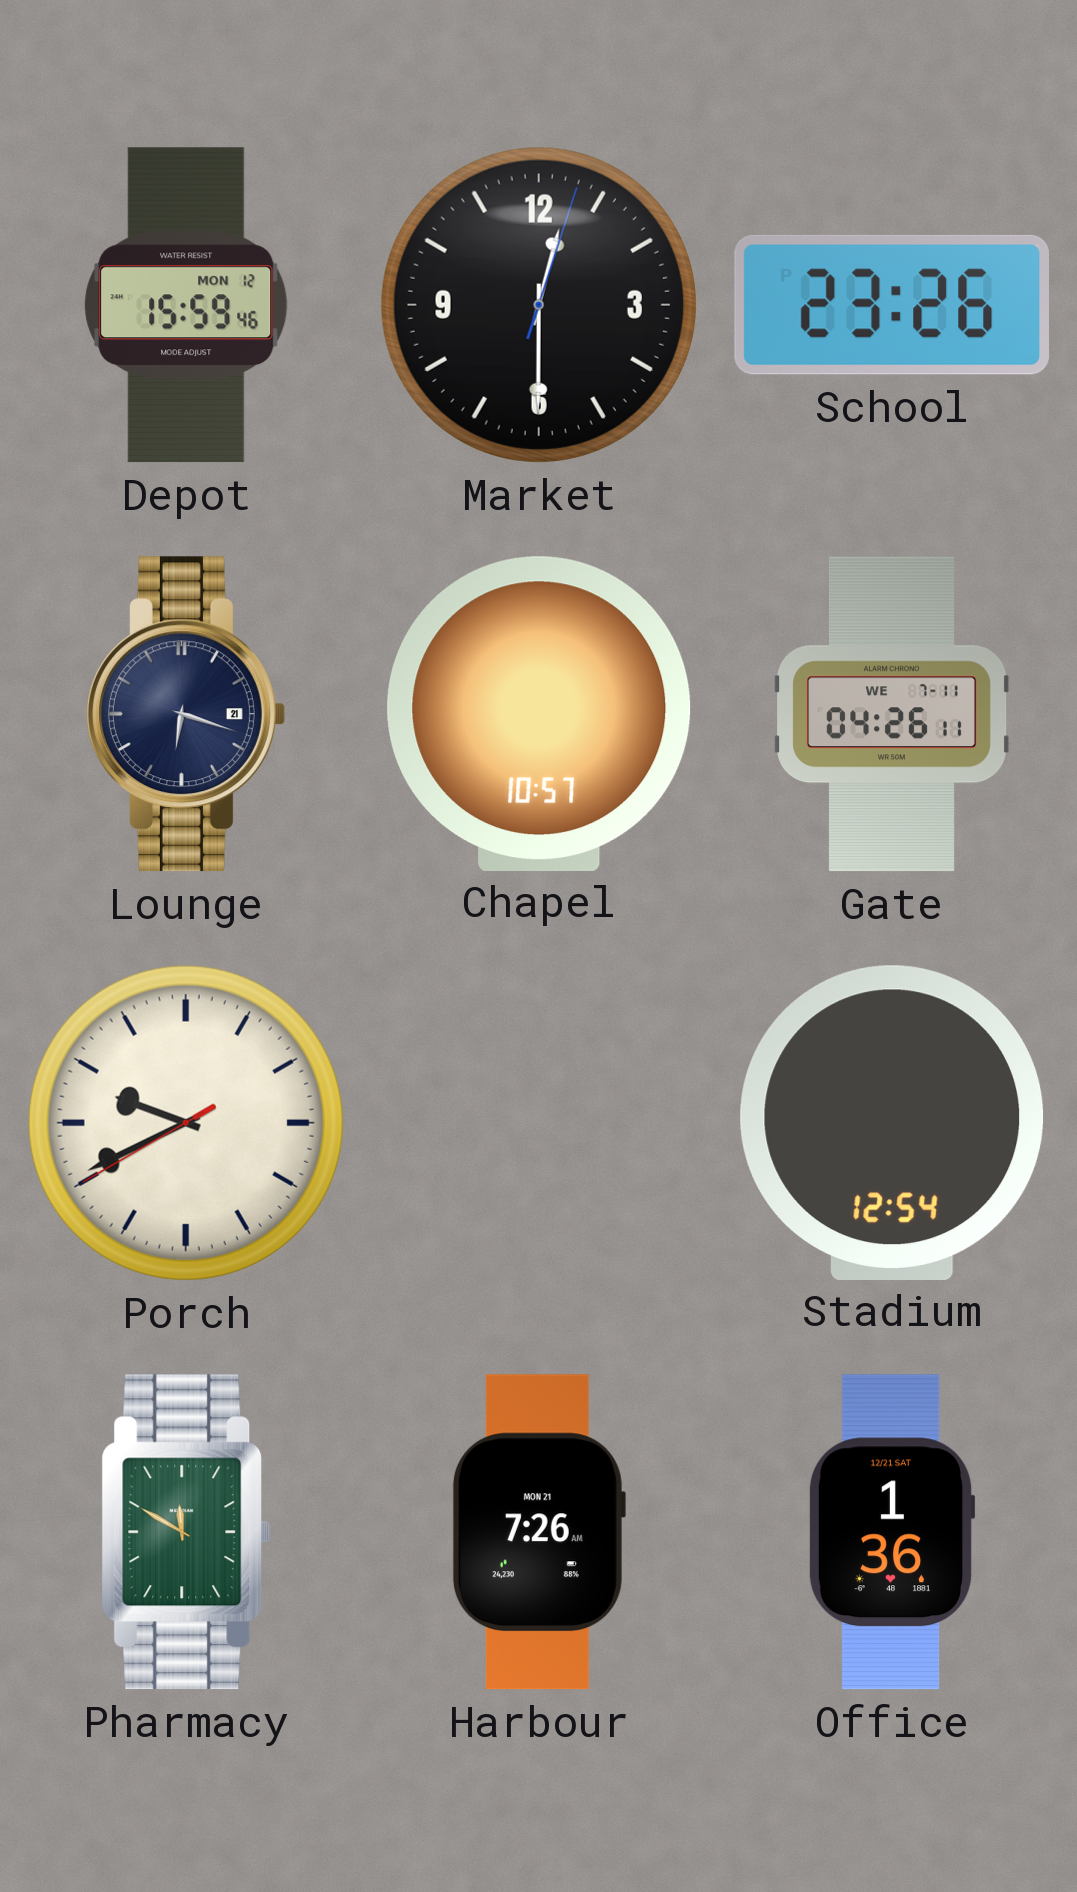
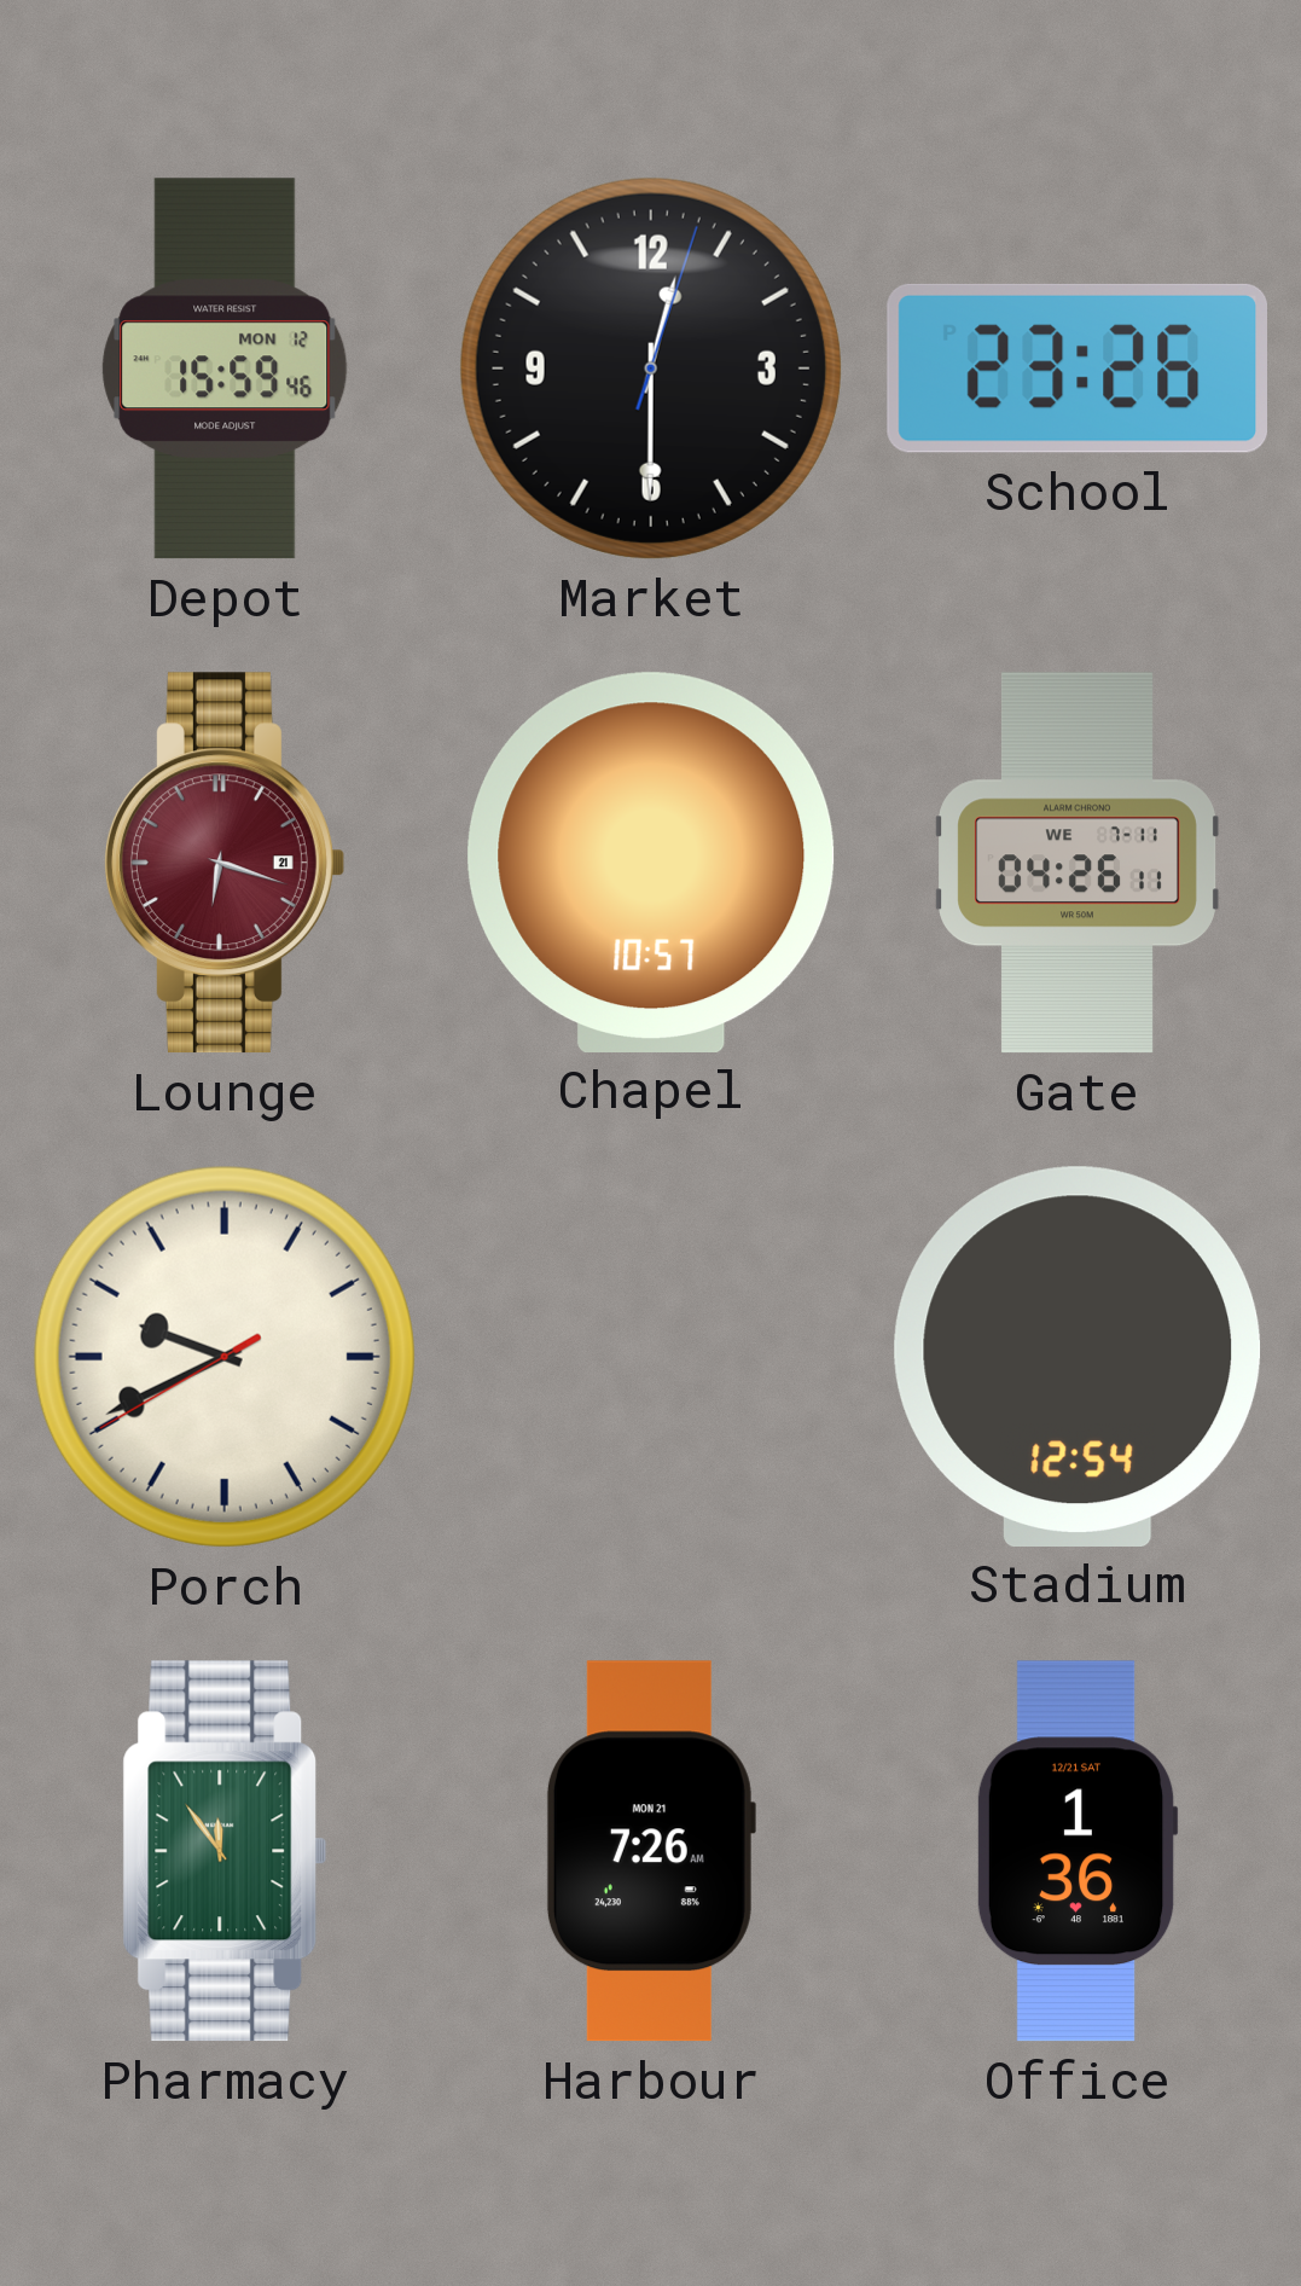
Lounge dial: navy -> burgundy (223, 863)
Pharmacy: 11:50 -> 11:54 (225, 1851)
